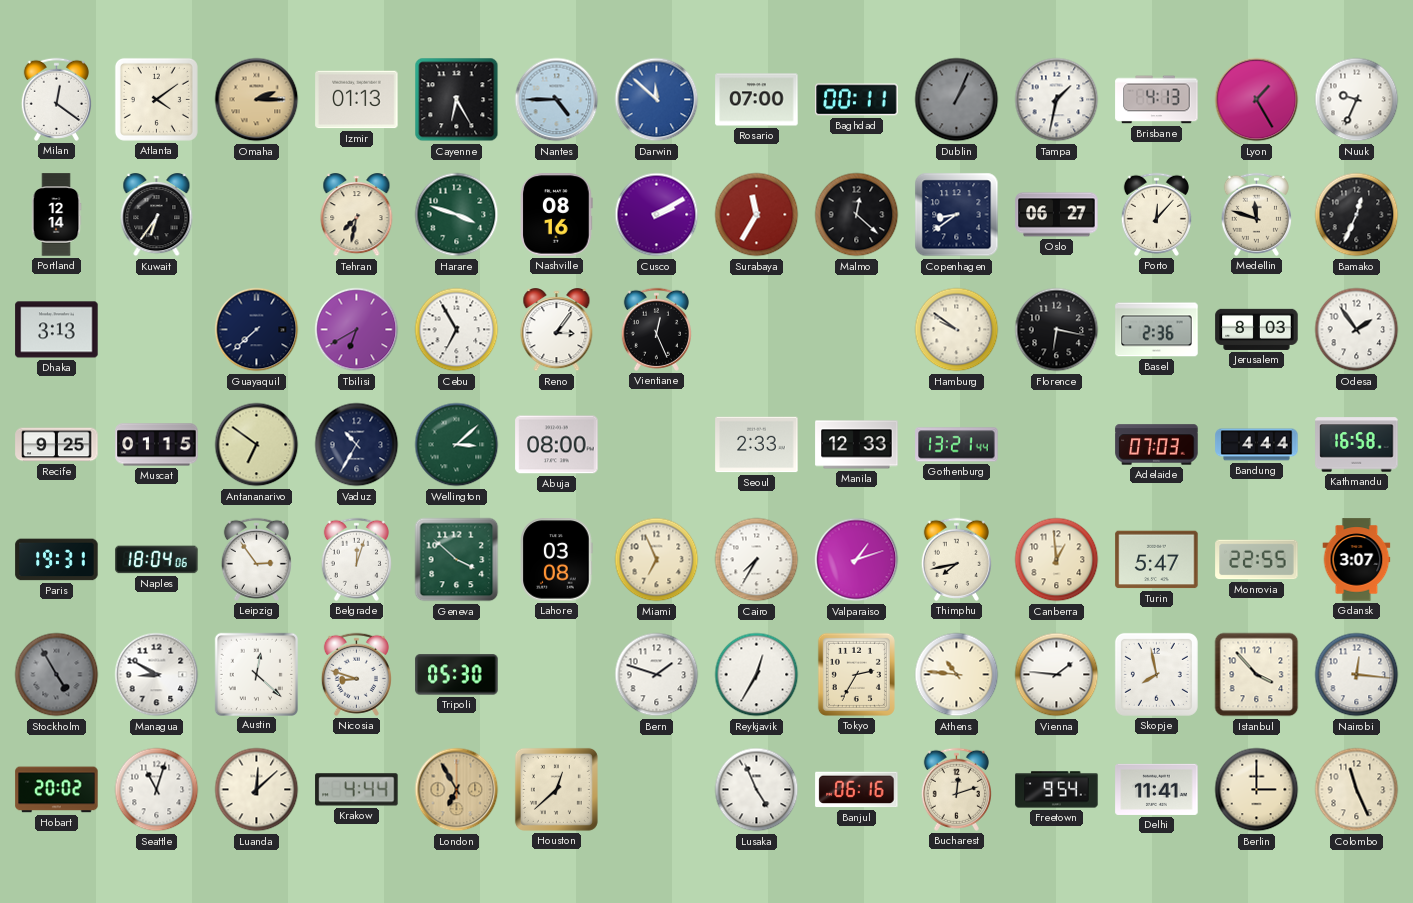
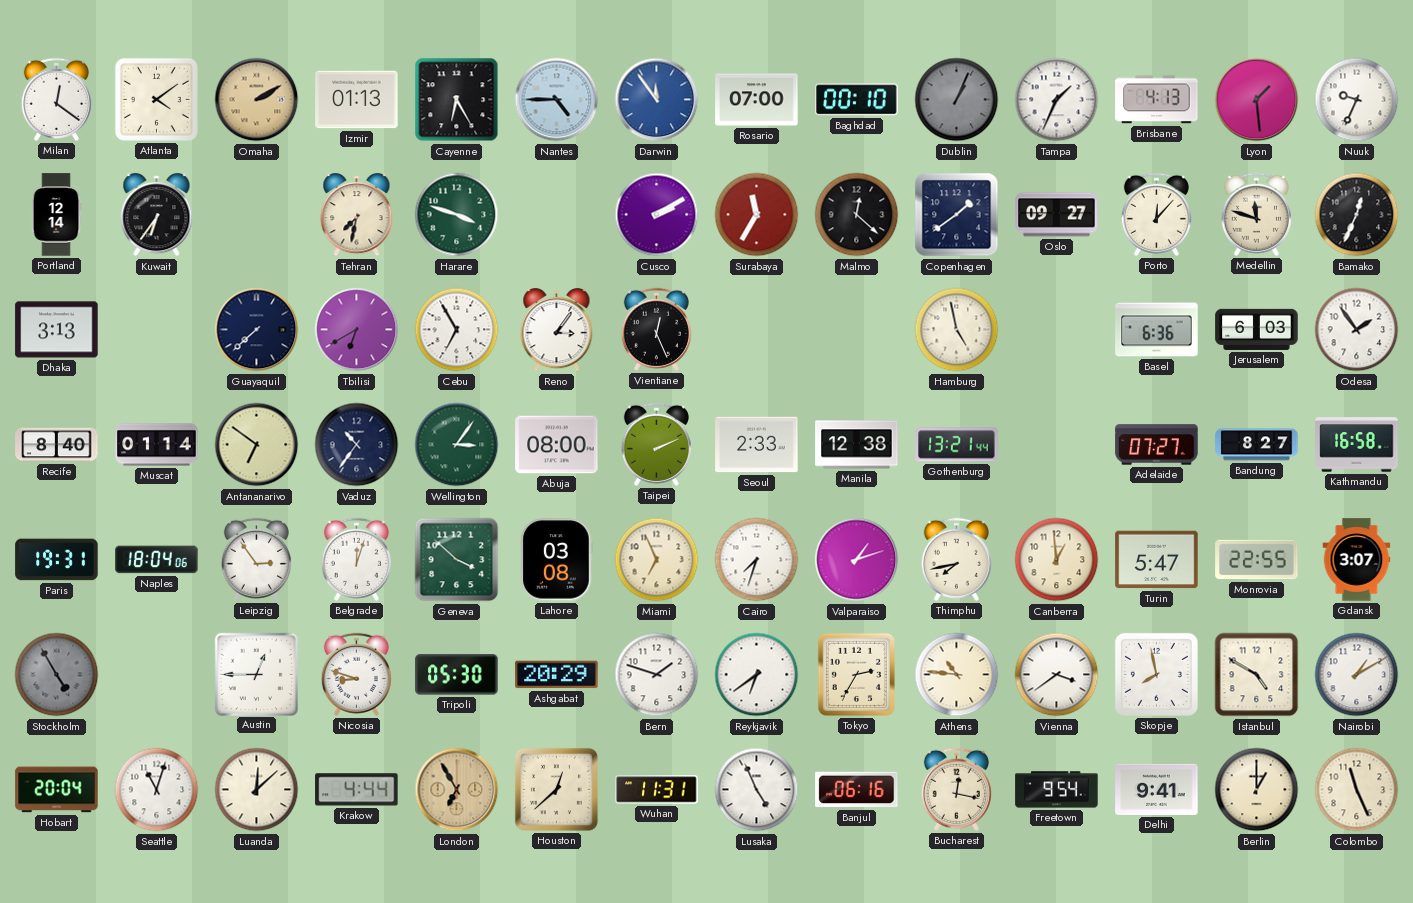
Omaha: 2:15 -> 2:10 (257, 100)
Darwin: 11:52 -> 11:54 (657, 100)
Baghdad: 00:11 -> 00:10 (857, 100)
Tampa: 1:32 -> 1:34 (1057, 100)
Lyon: 1:25 -> 1:29 (1257, 100)
Nashville: 08:16 -> none (557, 215)
Copenhagen: 8:39 -> 1:39 (957, 215)
Oslo: 06:27 -> 09:27 (1057, 215)
Hamburg: 9:51 -> 4:58 (957, 330)
Florence: 6:17 -> none (1057, 330)
Basel: 2:36 -> 6:36 (1157, 330)
Jerusalem: 8:03 -> 6:03 (1257, 329)
Recife: 9:25 -> 8:40 (57, 445)
Muscat: 01:15 -> 01:14 (157, 445)
Vaduz: 10:35 -> 10:36 (357, 445)
Wellington: 3:08 -> 3:06 (457, 445)
Taipei: none -> 2:11 (656, 444)
Manila: 12:33 -> 12:38 (857, 445)
Adelaide: 07:03 -> 07:27 (1157, 445)
Bandung: 4:44 -> 8:27 (1257, 445)
Cairo: 7:35 -> 7:33 (757, 560)
Managua: 8:50 -> none (157, 675)
Austin: 12:22 -> 12:45 (256, 674)
Ashgabat: none -> 20:29 (557, 675)
Reykjavik: 12:35 -> 6:39 (757, 675)
Vienna: 1:46 -> 3:39 (1057, 675)
Istanbul: 3:53 -> 4:50 (1257, 675)
Nairobi: 12:16 -> 1:10 (1357, 675)
Hobart: 20:02 -> 20:04 (57, 790)
Wuhan: none -> 11:31 (657, 790)
Bucharest: 12:12 -> 12:17 (956, 789)
Delhi: 11:41 -> 9:41 (1157, 789)
Berlin: 3:00 -> 1:00 (1257, 790)
